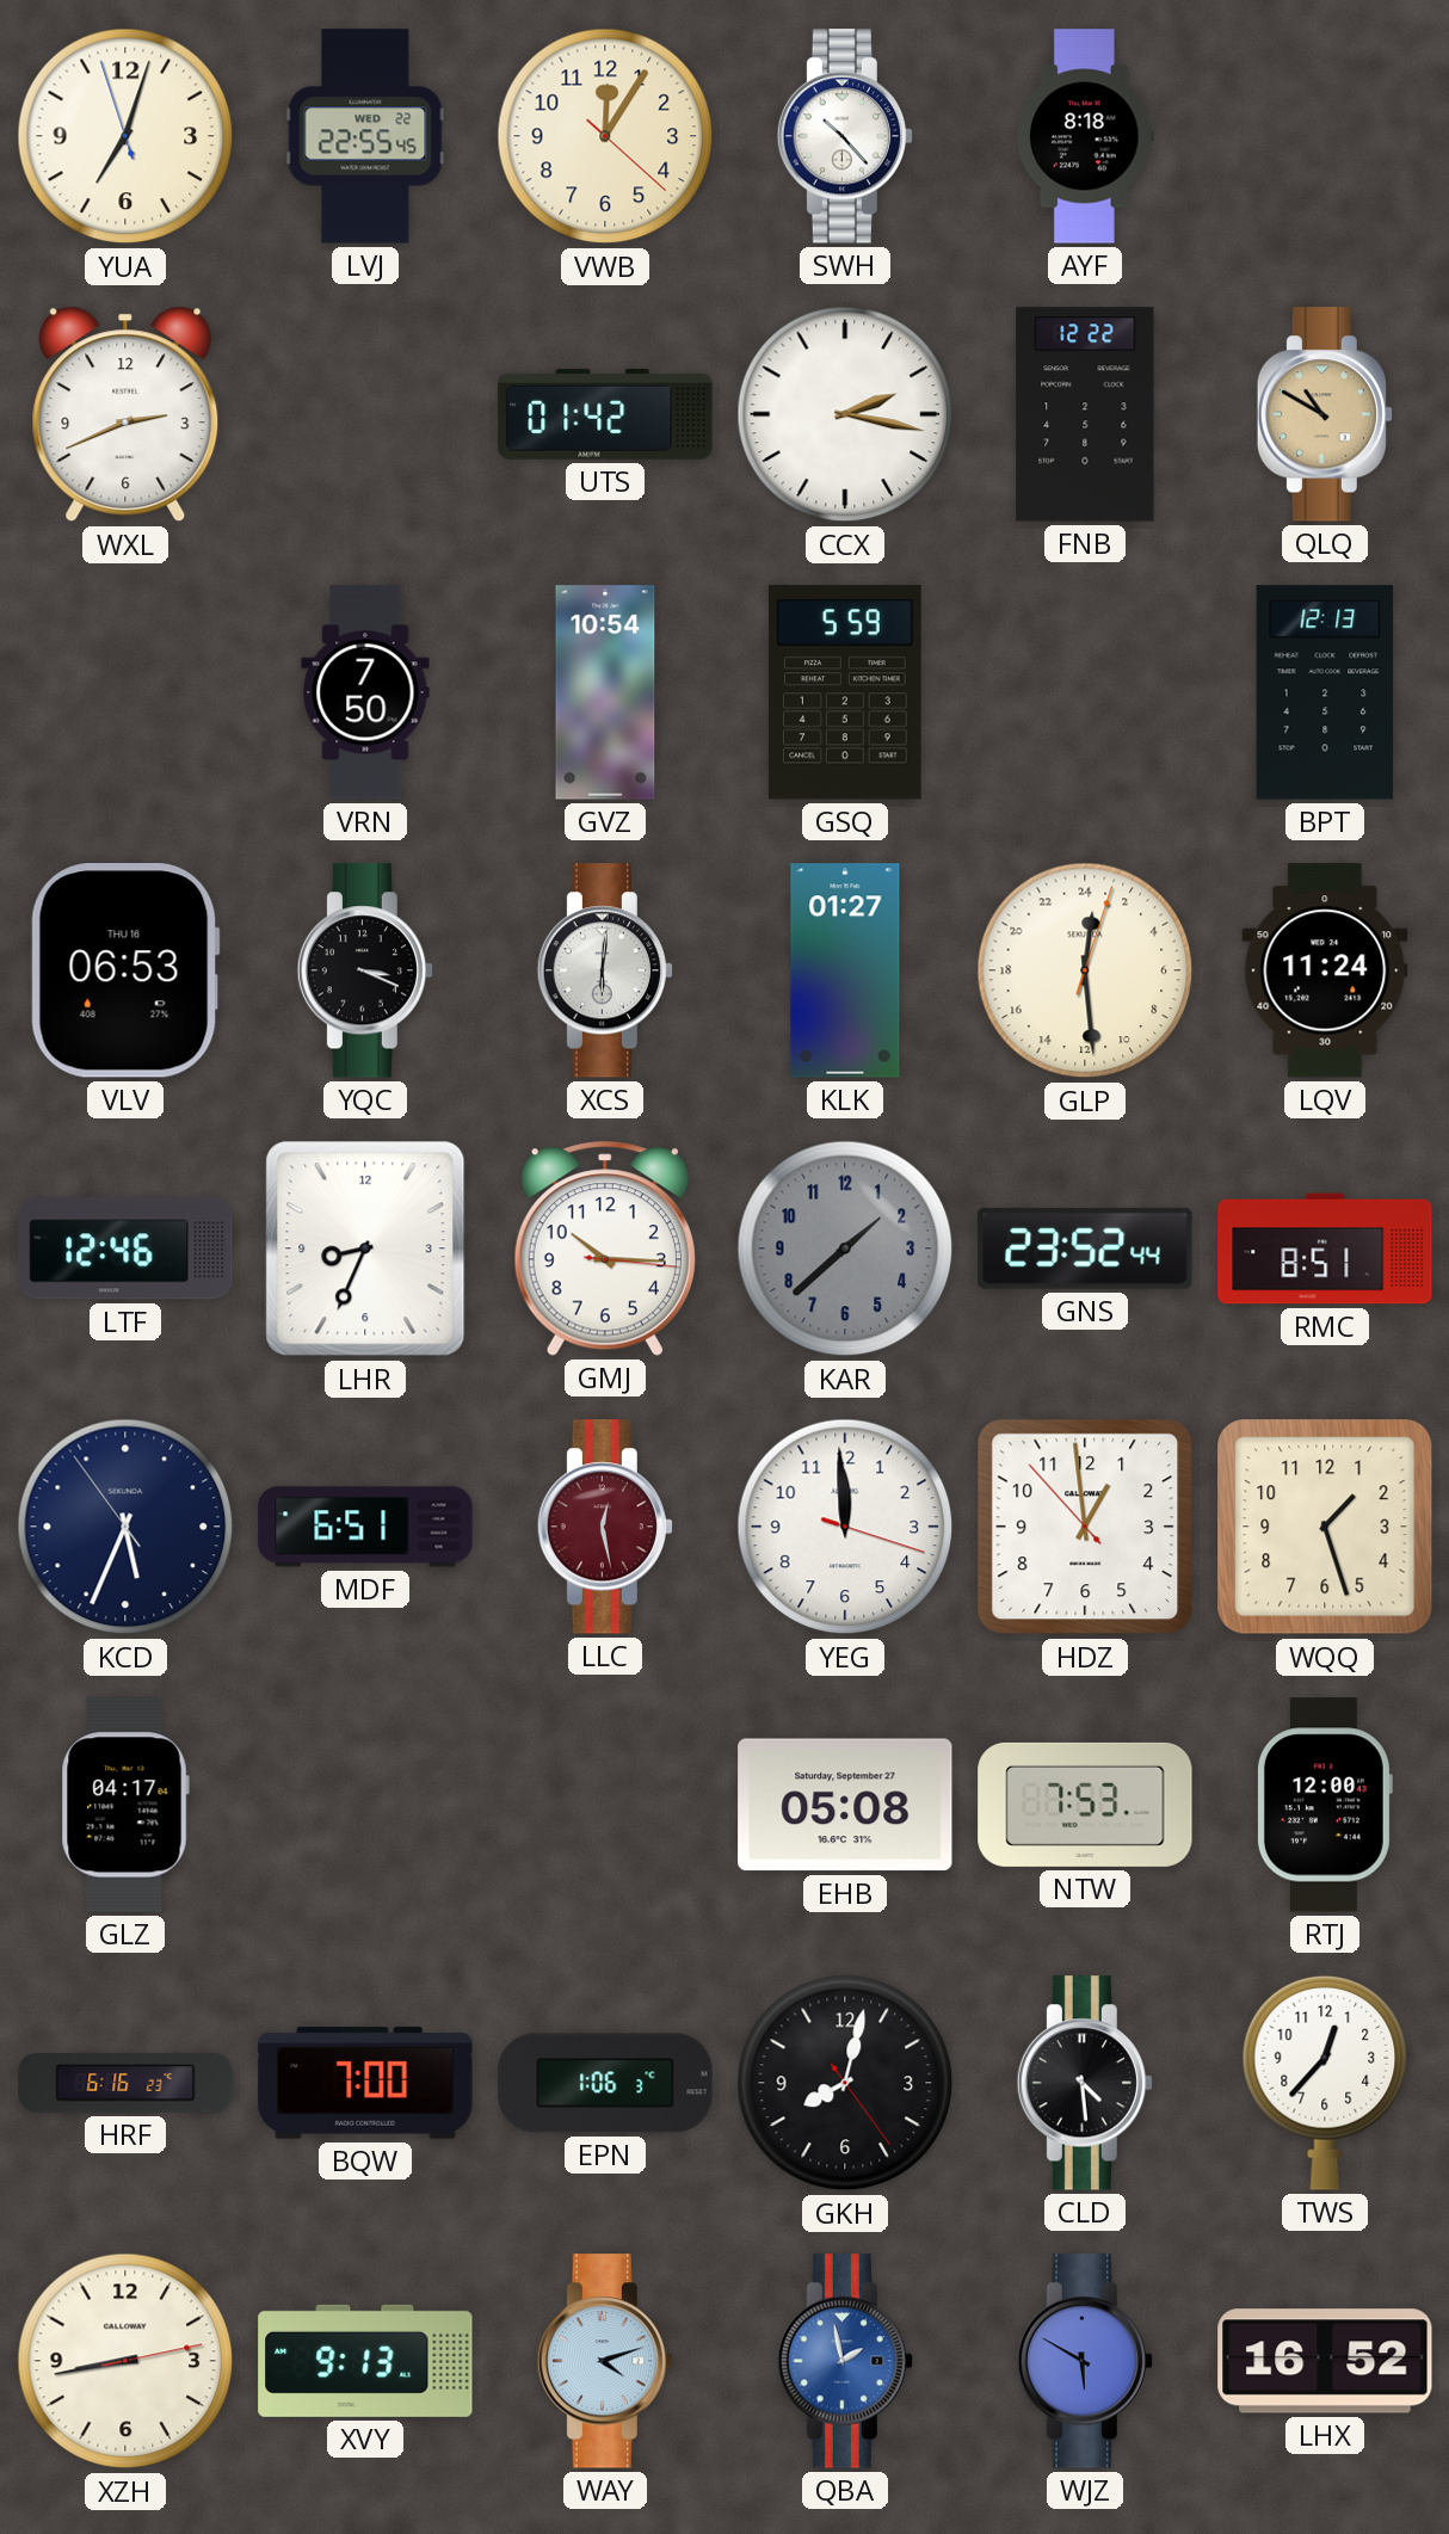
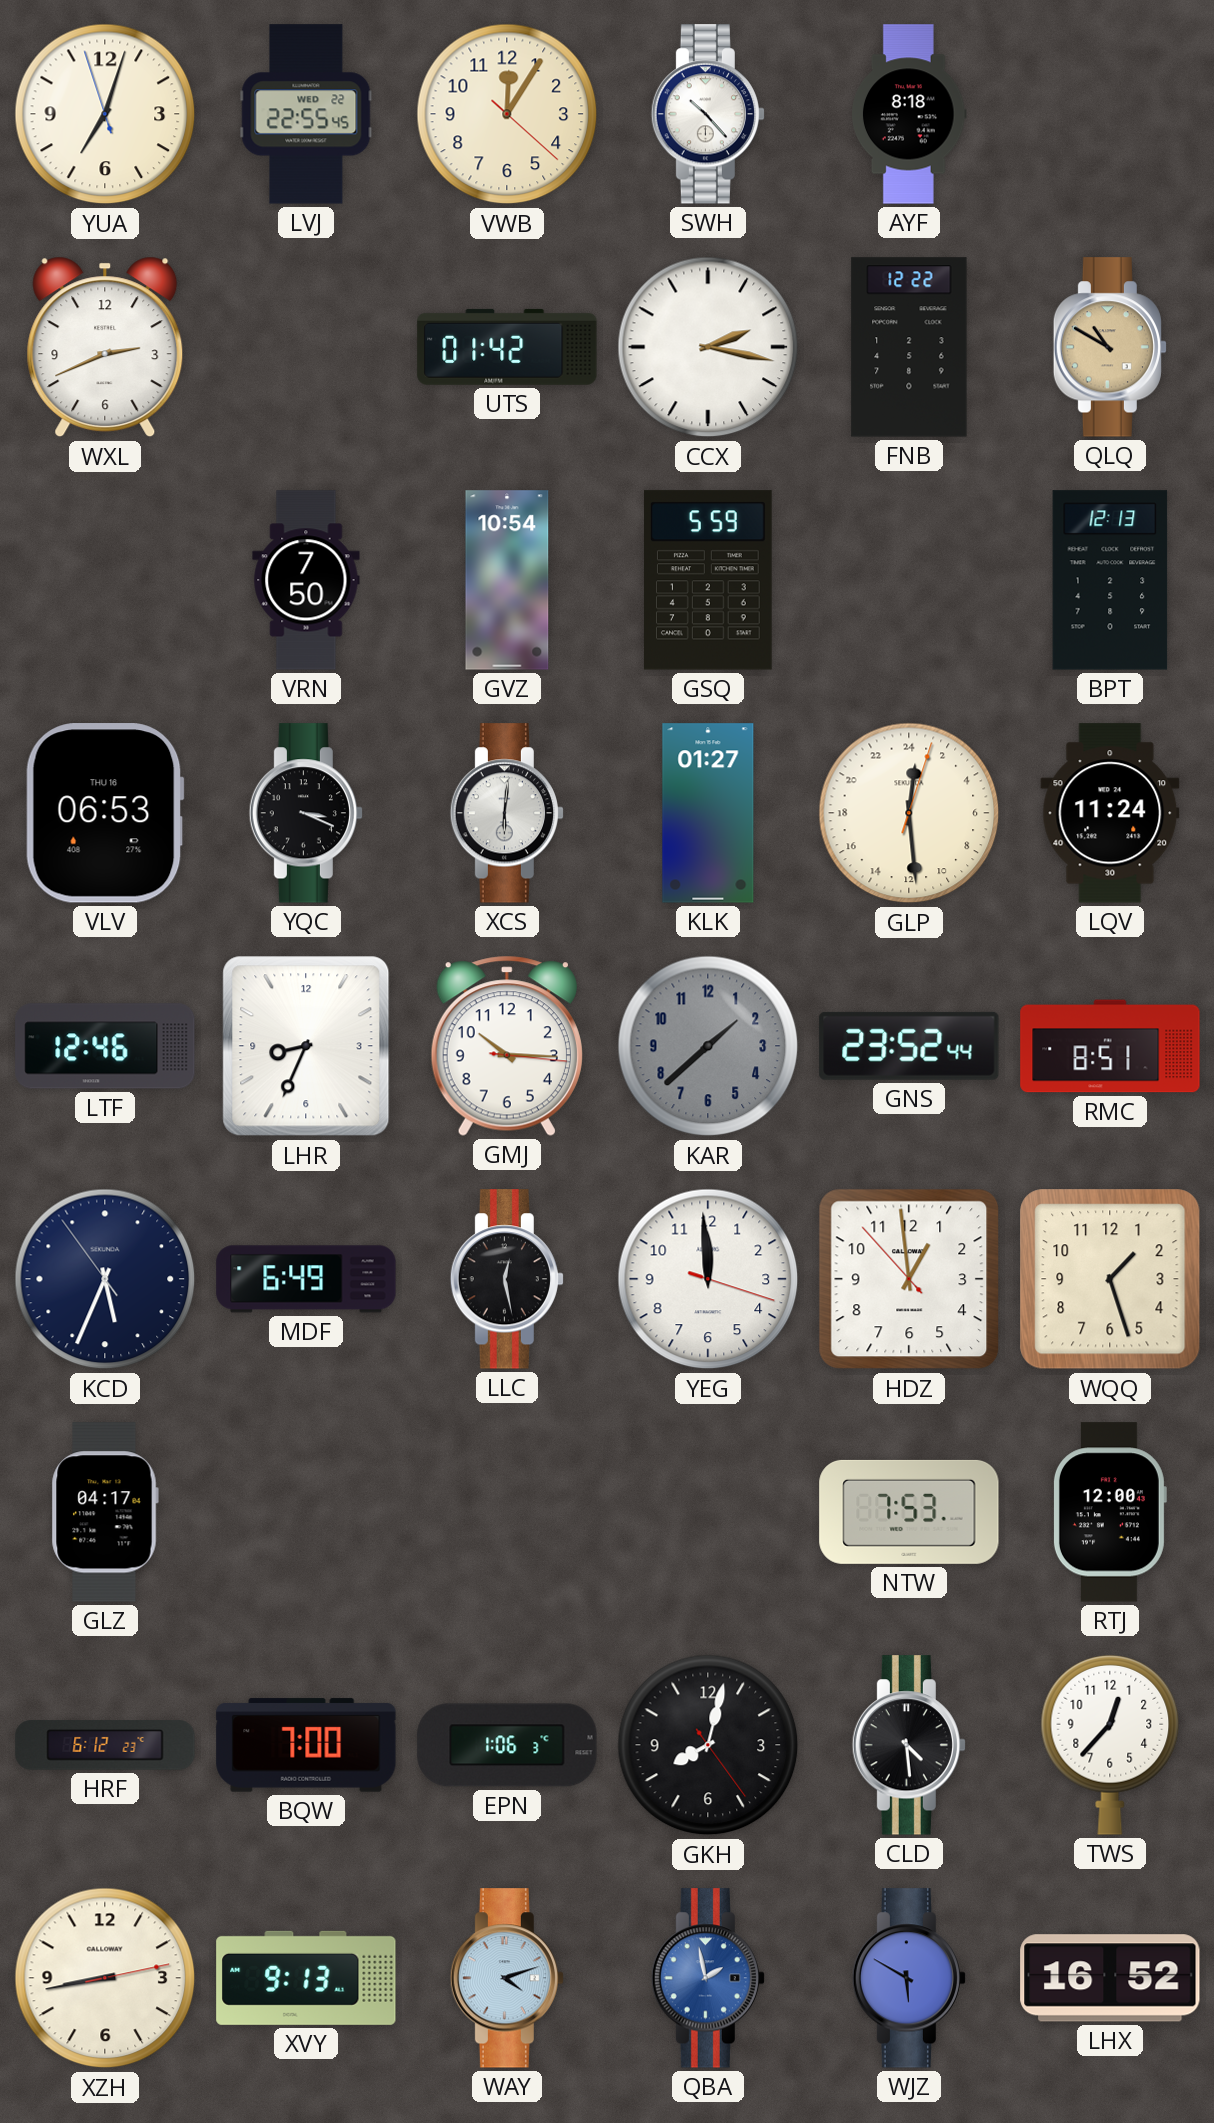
MDF: 6:51 -> 6:49 (306, 1279)
LLC dial: burgundy -> black (506, 1279)
EHB: 05:08 -> none (845, 1805)
HRF: 6:16 -> 6:12 (105, 1745)
